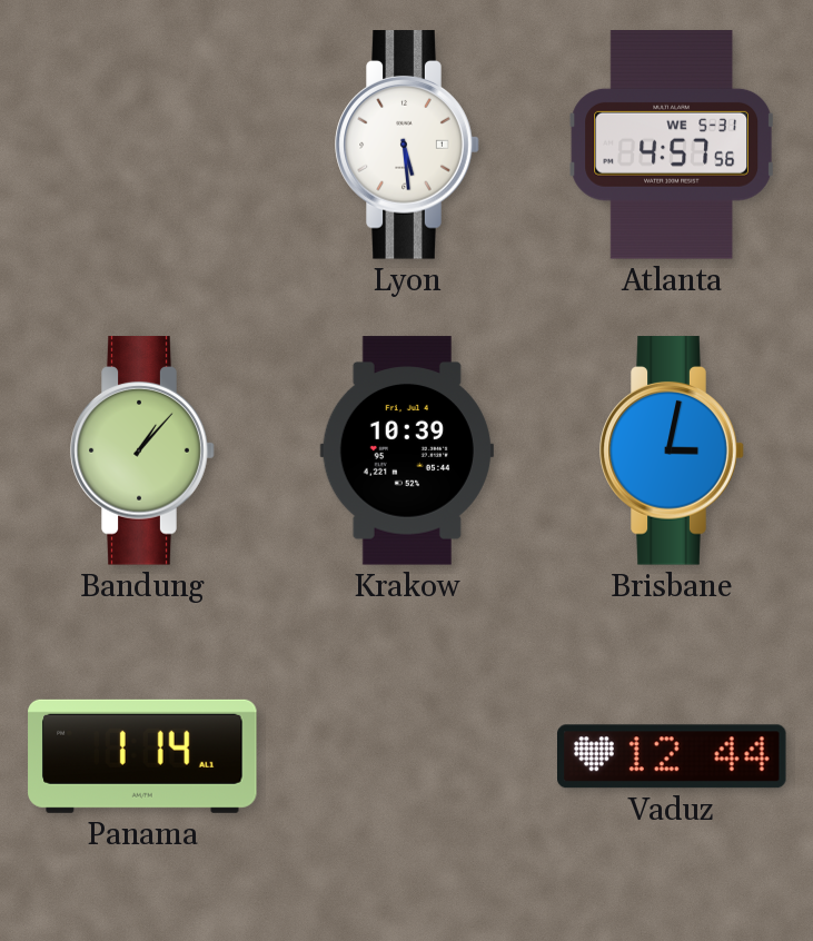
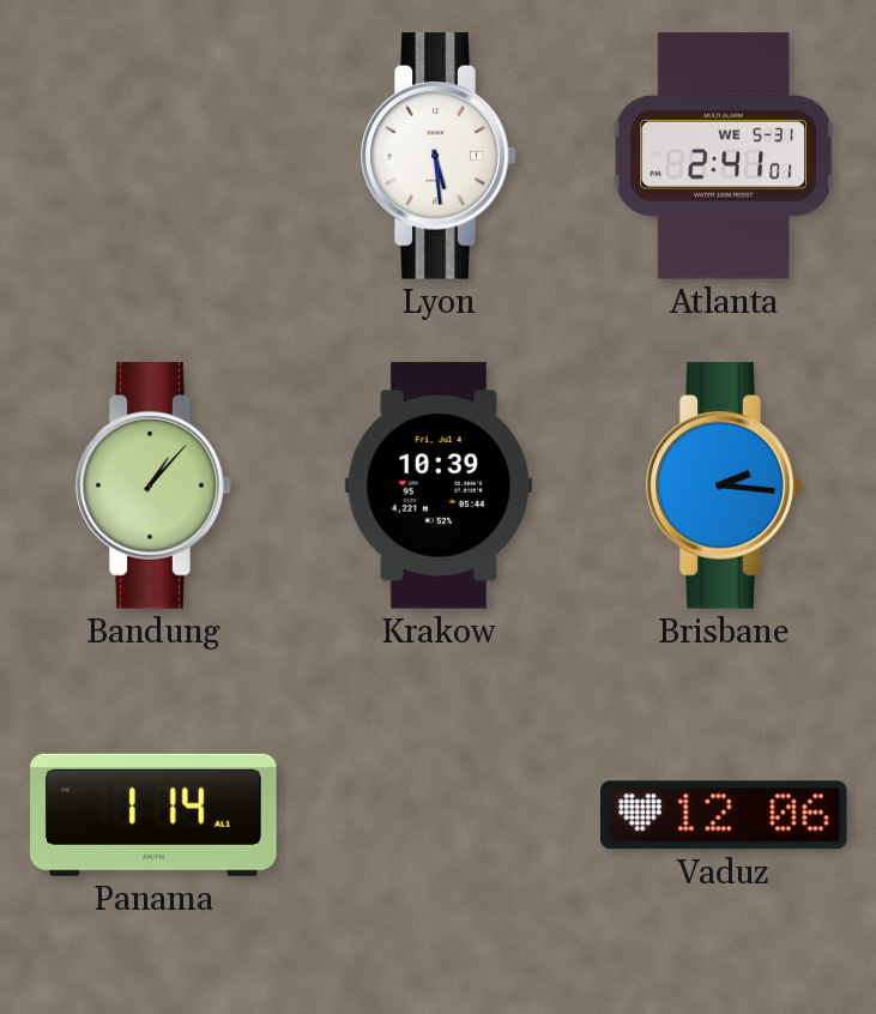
Atlanta: 4:57 -> 2:41 (724, 156)
Brisbane: 3:02 -> 2:16 (724, 485)
Vaduz: 12:44 -> 12:06 (724, 815)
